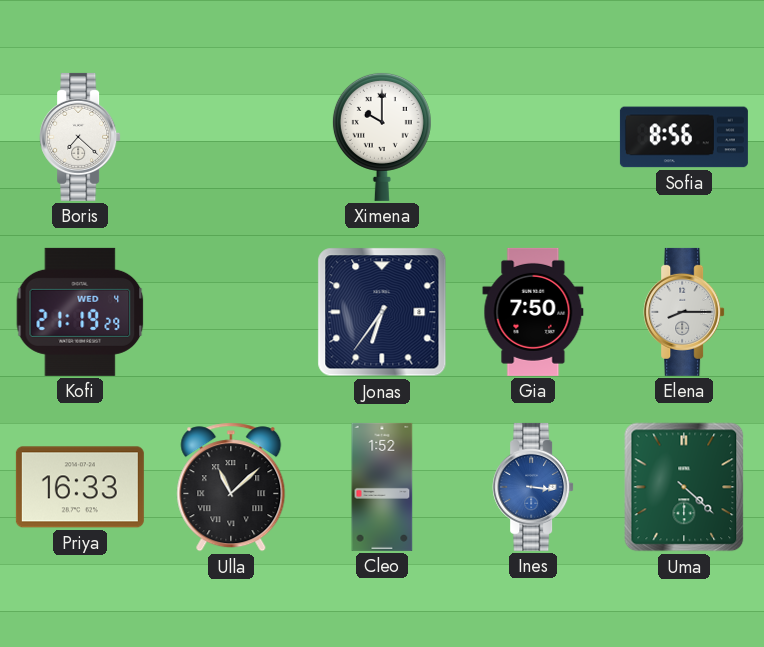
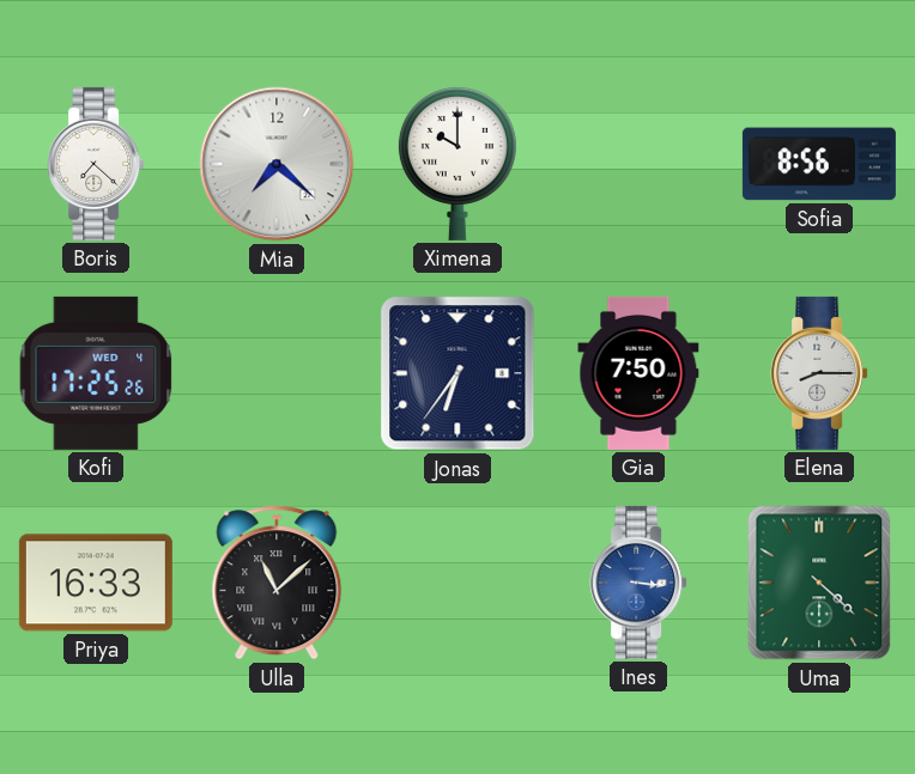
Mia: none -> 7:22 (277, 164)
Kofi: 21:19 -> 17:25 (96, 373)
Cleo: 1:52 -> none (382, 487)
